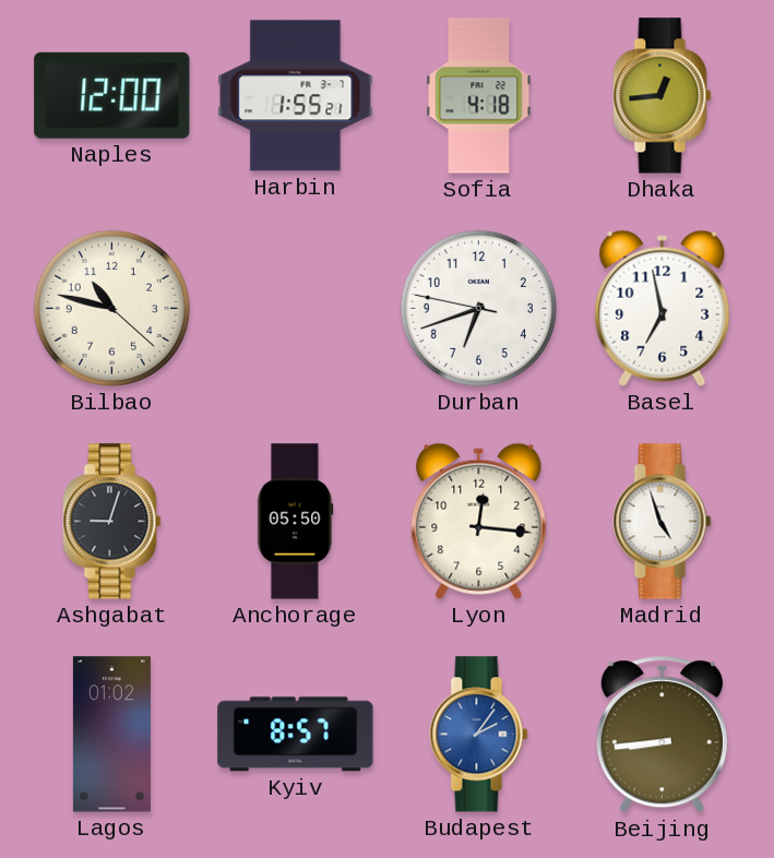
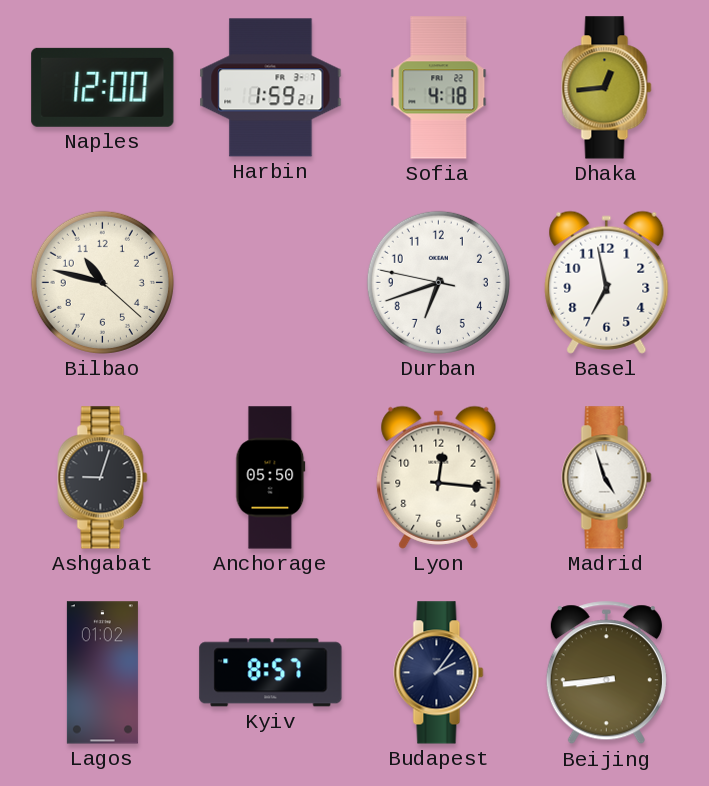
Harbin: 1:55 -> 1:59 (271, 88)
Budapest dial: blue -> navy (439, 673)
